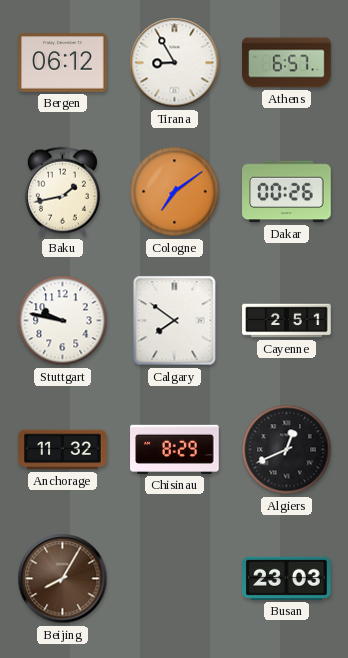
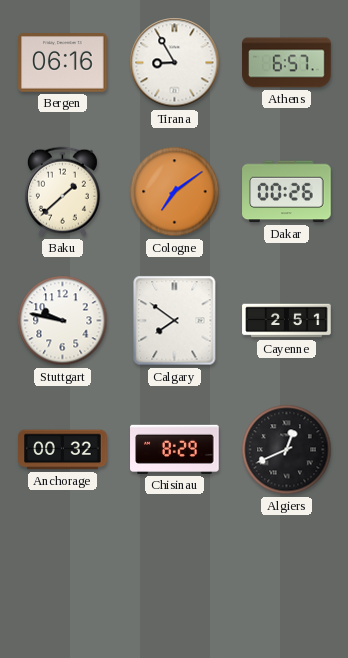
Bergen: 06:12 -> 06:16 (63, 63)
Baku: 1:43 -> 1:38 (62, 192)
Anchorage: 11:32 -> 00:32 (63, 450)
Beijing: 8:05 -> none (63, 579)
Busan: 23:03 -> none (287, 578)
